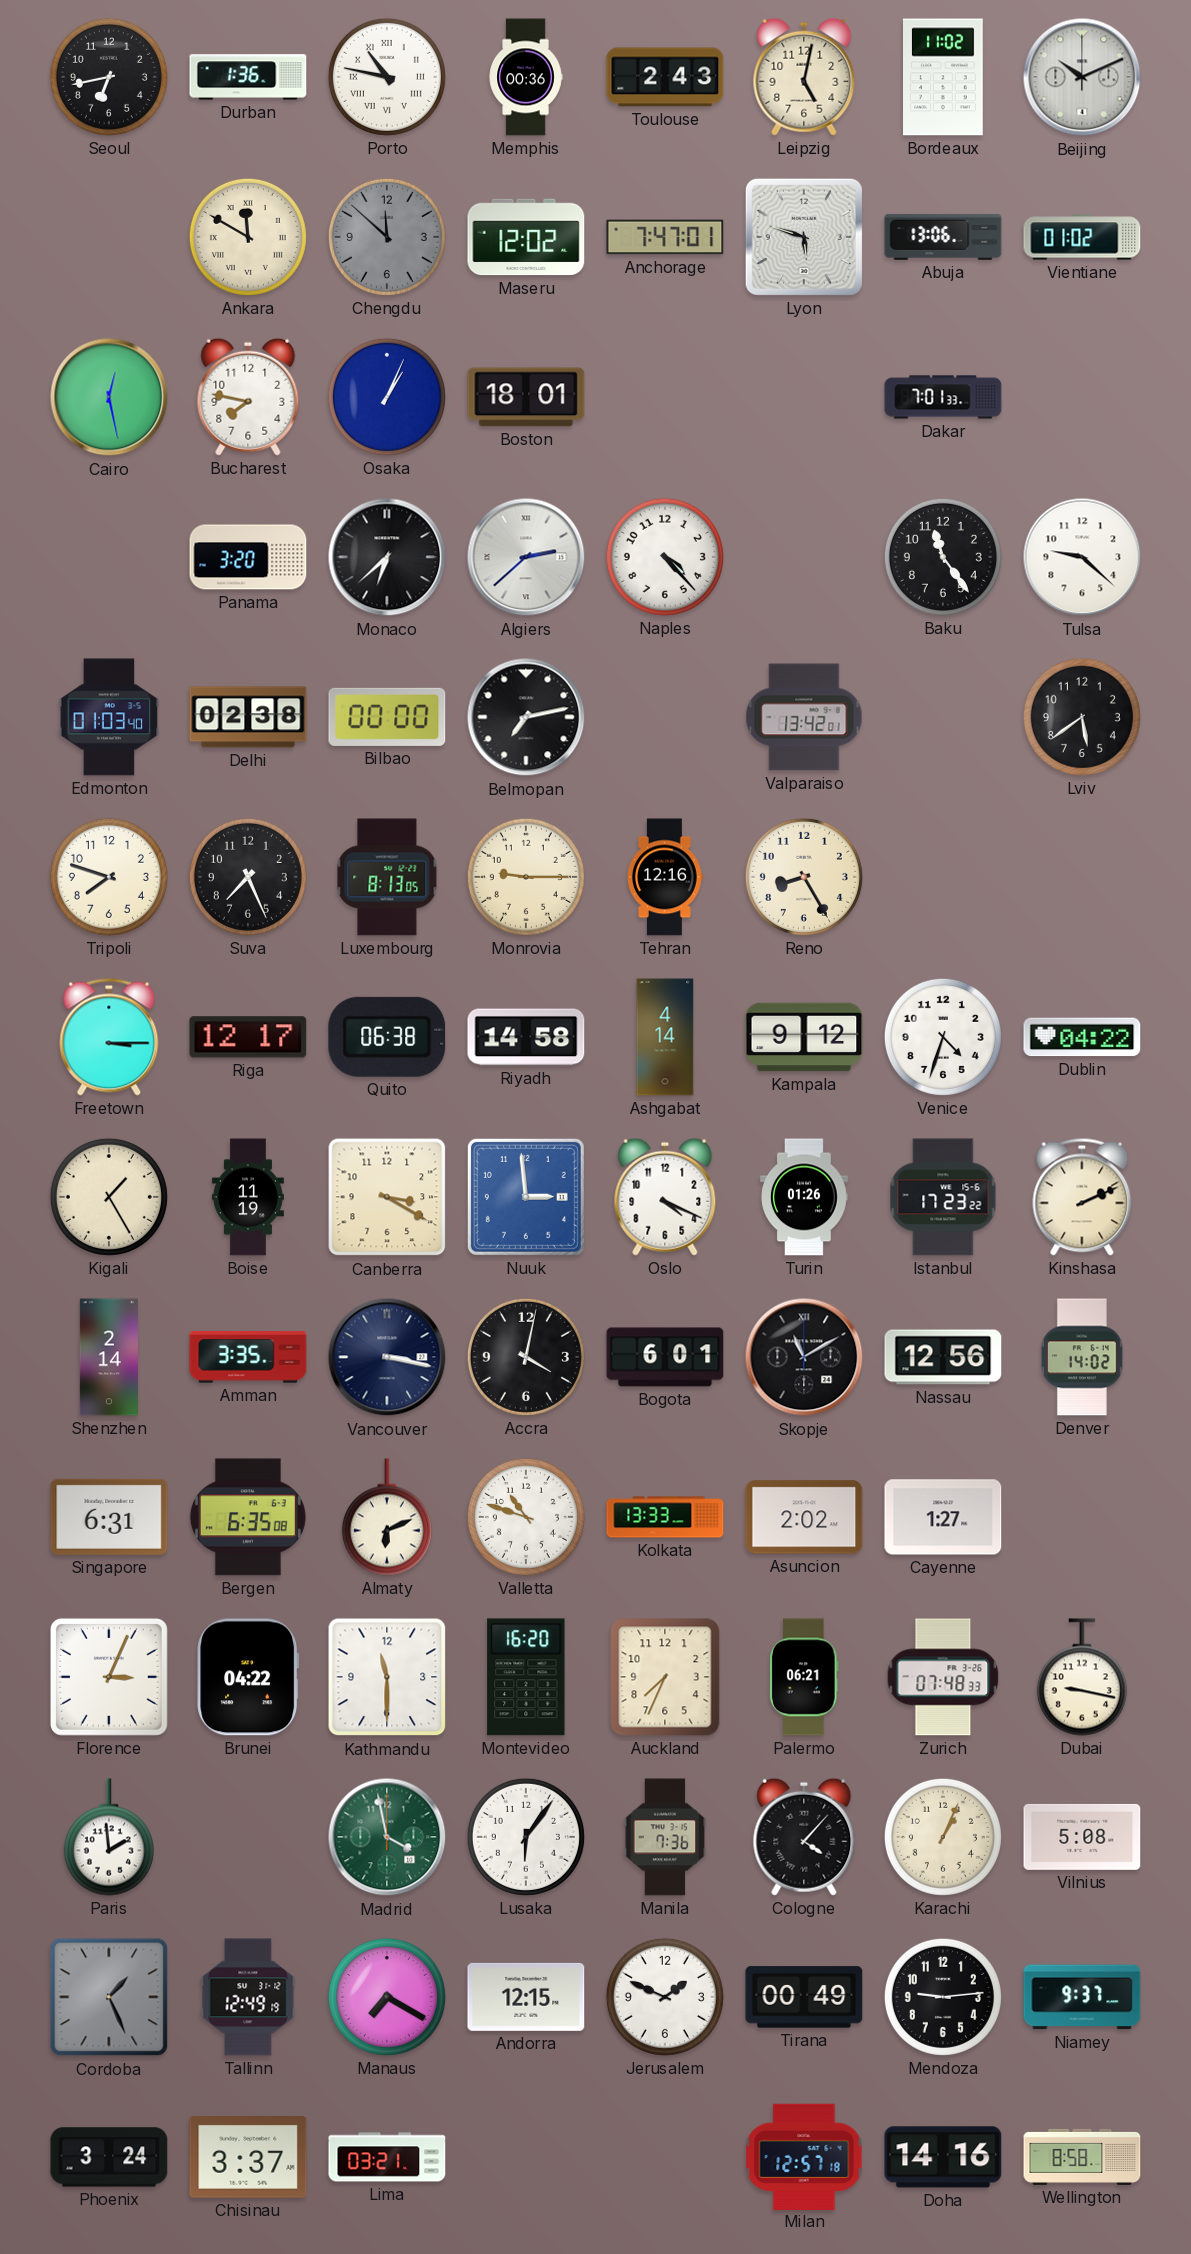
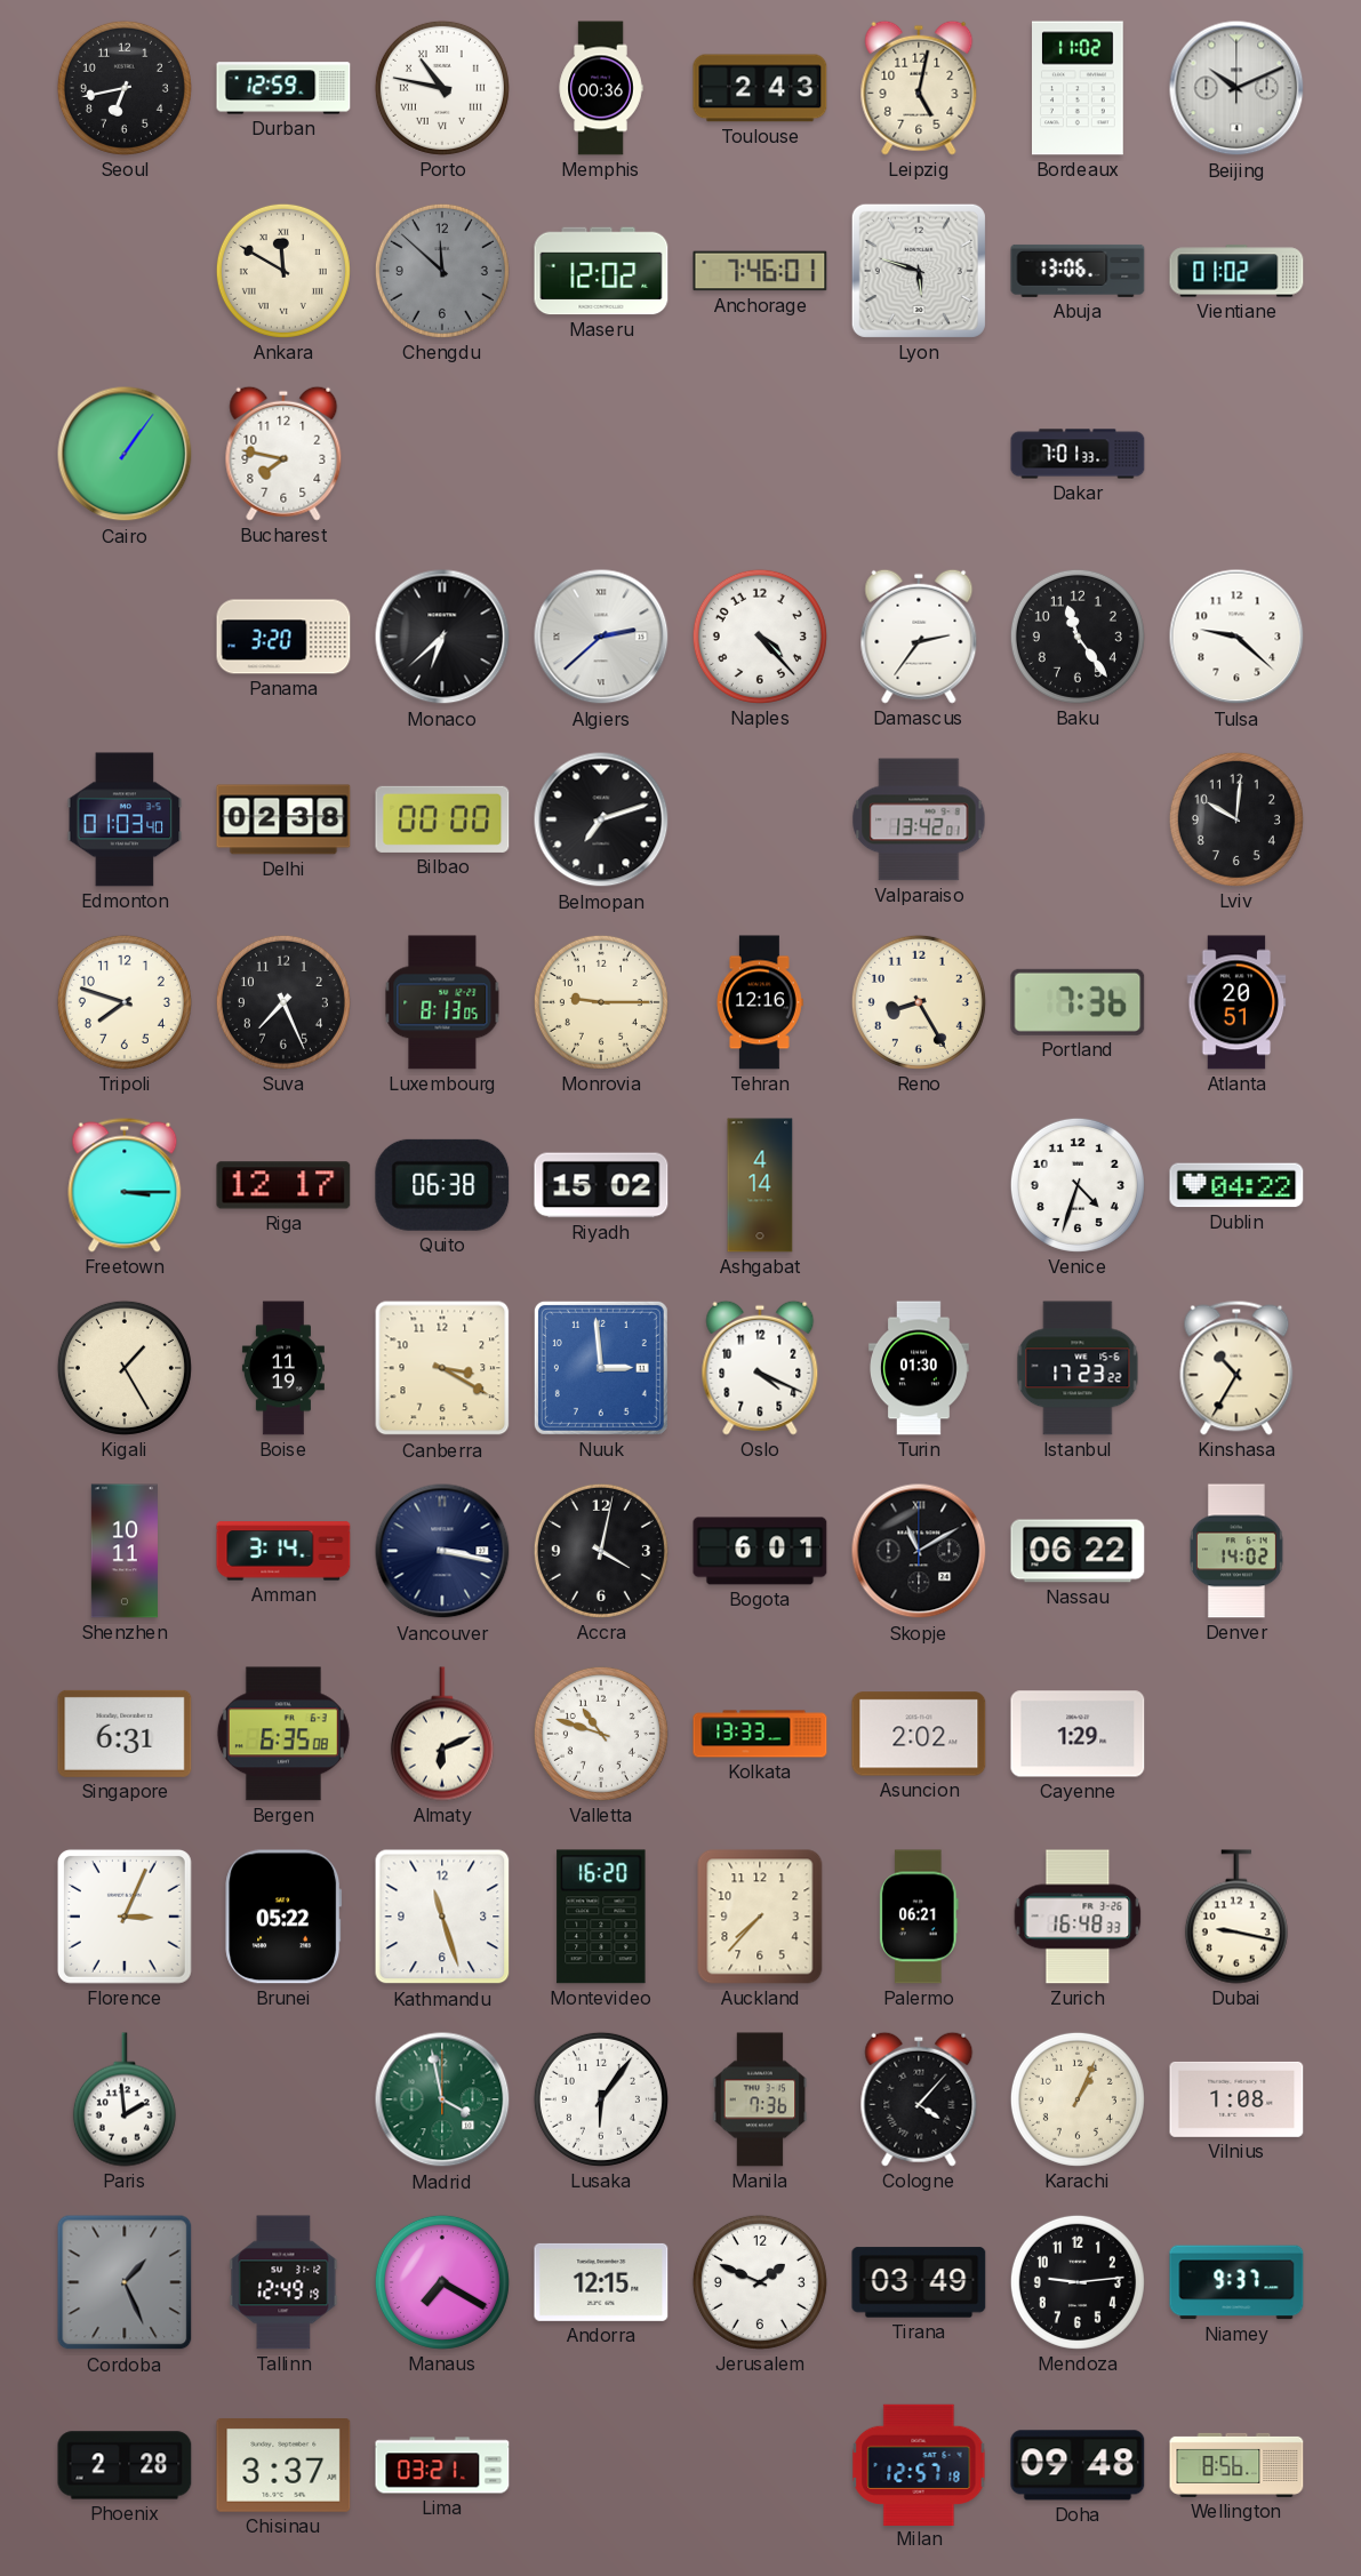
Durban: 1:36 -> 12:59 (283, 88)
Anchorage: 7:47 -> 7:46 (760, 271)
Cairo: 12:28 -> 1:06 (125, 454)
Osaka: 1:04 -> none (387, 397)
Boston: 18:01 -> none (526, 397)
Damascus: none -> 2:36 (919, 637)
Belmopan: 7:13 -> 7:12 (601, 819)
Lviv: 5:39 -> 10:01 (1236, 819)
Portland: none -> 7:36 (1078, 1002)
Atlanta: none -> 20:51 (1236, 1002)
Riyadh: 14:58 -> 15:02 (601, 1185)
Kampala: 9:12 -> none (804, 1037)
Turin: 01:26 -> 01:30 (920, 1368)
Kinshasa: 2:11 -> 10:35 (1236, 1368)
Shenzhen: 2:14 -> 10:11 (125, 1551)
Amman: 3:35 -> 3:14 (283, 1551)
Nassau: 12:56 -> 06:22 (1078, 1551)
Cayenne: 1:27 -> 1:29 (1078, 1734)
Brunei: 04:22 -> 05:22 (283, 1917)
Kathmandu: 11:30 -> 11:27 (442, 1917)
Auckland: 7:34 -> 7:37 (760, 1917)
Zurich: 07:48 -> 16:48 (1078, 1917)
Vilnius: 5:08 -> 1:08 (1236, 2099)
Tirana: 00:49 -> 03:49 (919, 2282)
Phoenix: 3:24 -> 2:28 (125, 2465)
Doha: 14:16 -> 09:48 (1078, 2465)
Wellington: 8:58 -> 8:56 (1236, 2465)
